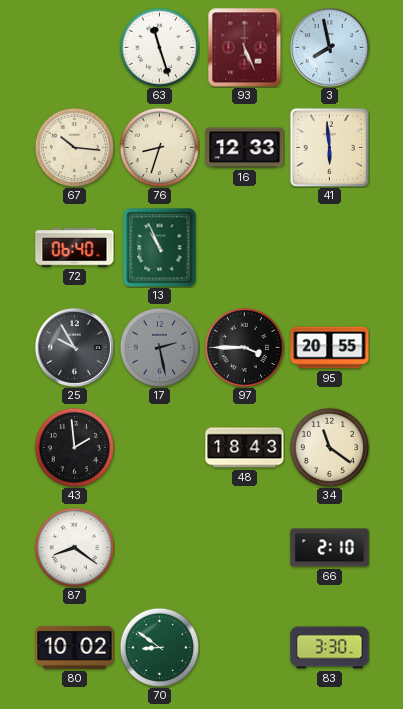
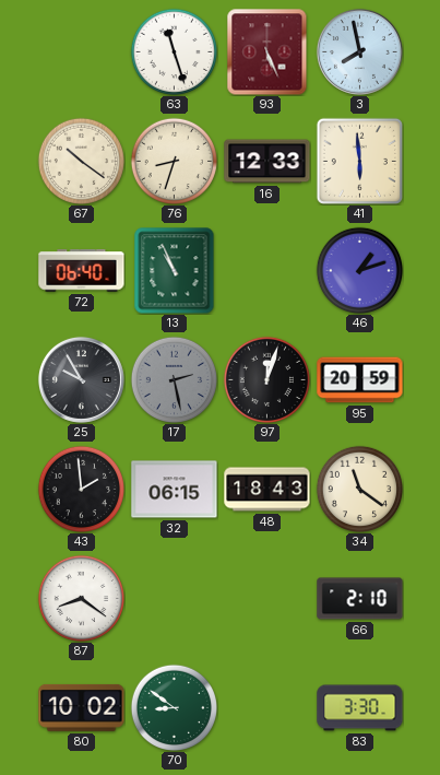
67: 10:16 -> 10:21 (81, 161)
46: none -> 1:12 (359, 270)
97: 3:45 -> 12:03 (266, 379)
95: 20:55 -> 20:59 (360, 380)
32: none -> 06:15 (175, 490)
